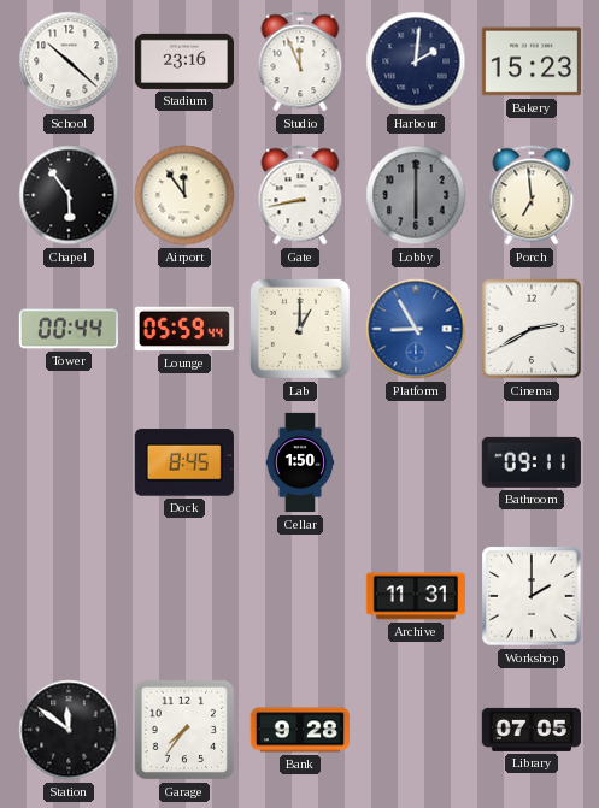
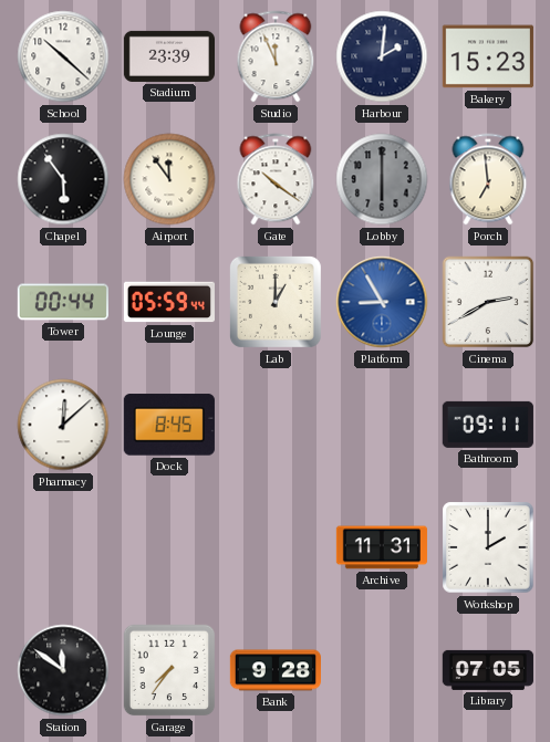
Stadium: 23:16 -> 23:39 (168, 56)
Gate: 8:43 -> 10:21 (276, 179)
Pharmacy: none -> 12:08 (63, 425)
Cellar: 1:50 -> none (300, 462)
